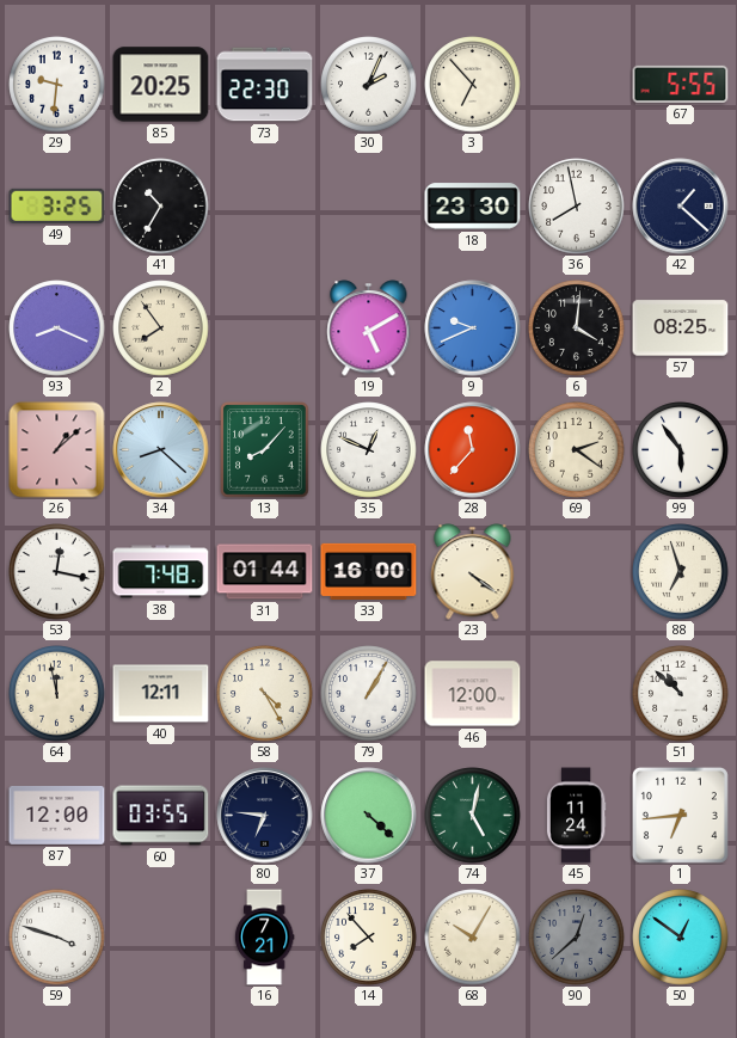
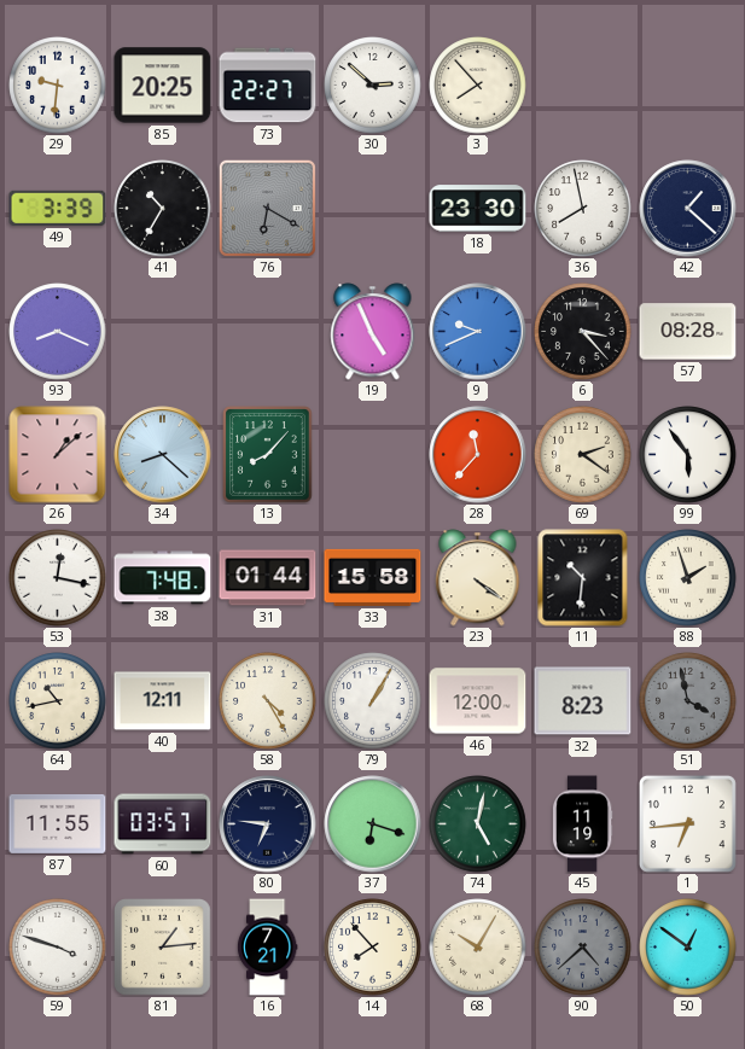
73: 22:30 -> 22:27 (268, 86)
30: 2:04 -> 2:52 (373, 86)
3: 6:53 -> 7:53 (478, 86)
67: 5:55 -> none (681, 84)
49: 3:25 -> 3:39 (58, 208)
76: none -> 6:20 (267, 208)
2: 7:54 -> none (161, 328)
19: 5:10 -> 4:56 (373, 332)
6: 4:01 -> 3:23 (583, 332)
57: 08:25 -> 08:28 (688, 332)
35: 12:49 -> none (369, 450)
33: 16:00 -> 15:58 (373, 577)
11: none -> 10:31 (583, 578)
88: 6:57 -> 1:57 (688, 578)
64: 11:58 -> 10:43 (58, 701)
32: none -> 8:23 (583, 701)
51: 10:52 -> 3:58 (688, 701)
51 dial: white -> grey (688, 701)
87: 12:00 -> 11:55 (58, 823)
60: 03:55 -> 03:57 (163, 824)
37: 4:22 -> 6:18 (373, 824)
45: 11:24 -> 11:19 (582, 824)
81: none -> 1:14 (163, 948)
90: 12:38 -> 4:38 (583, 948)
